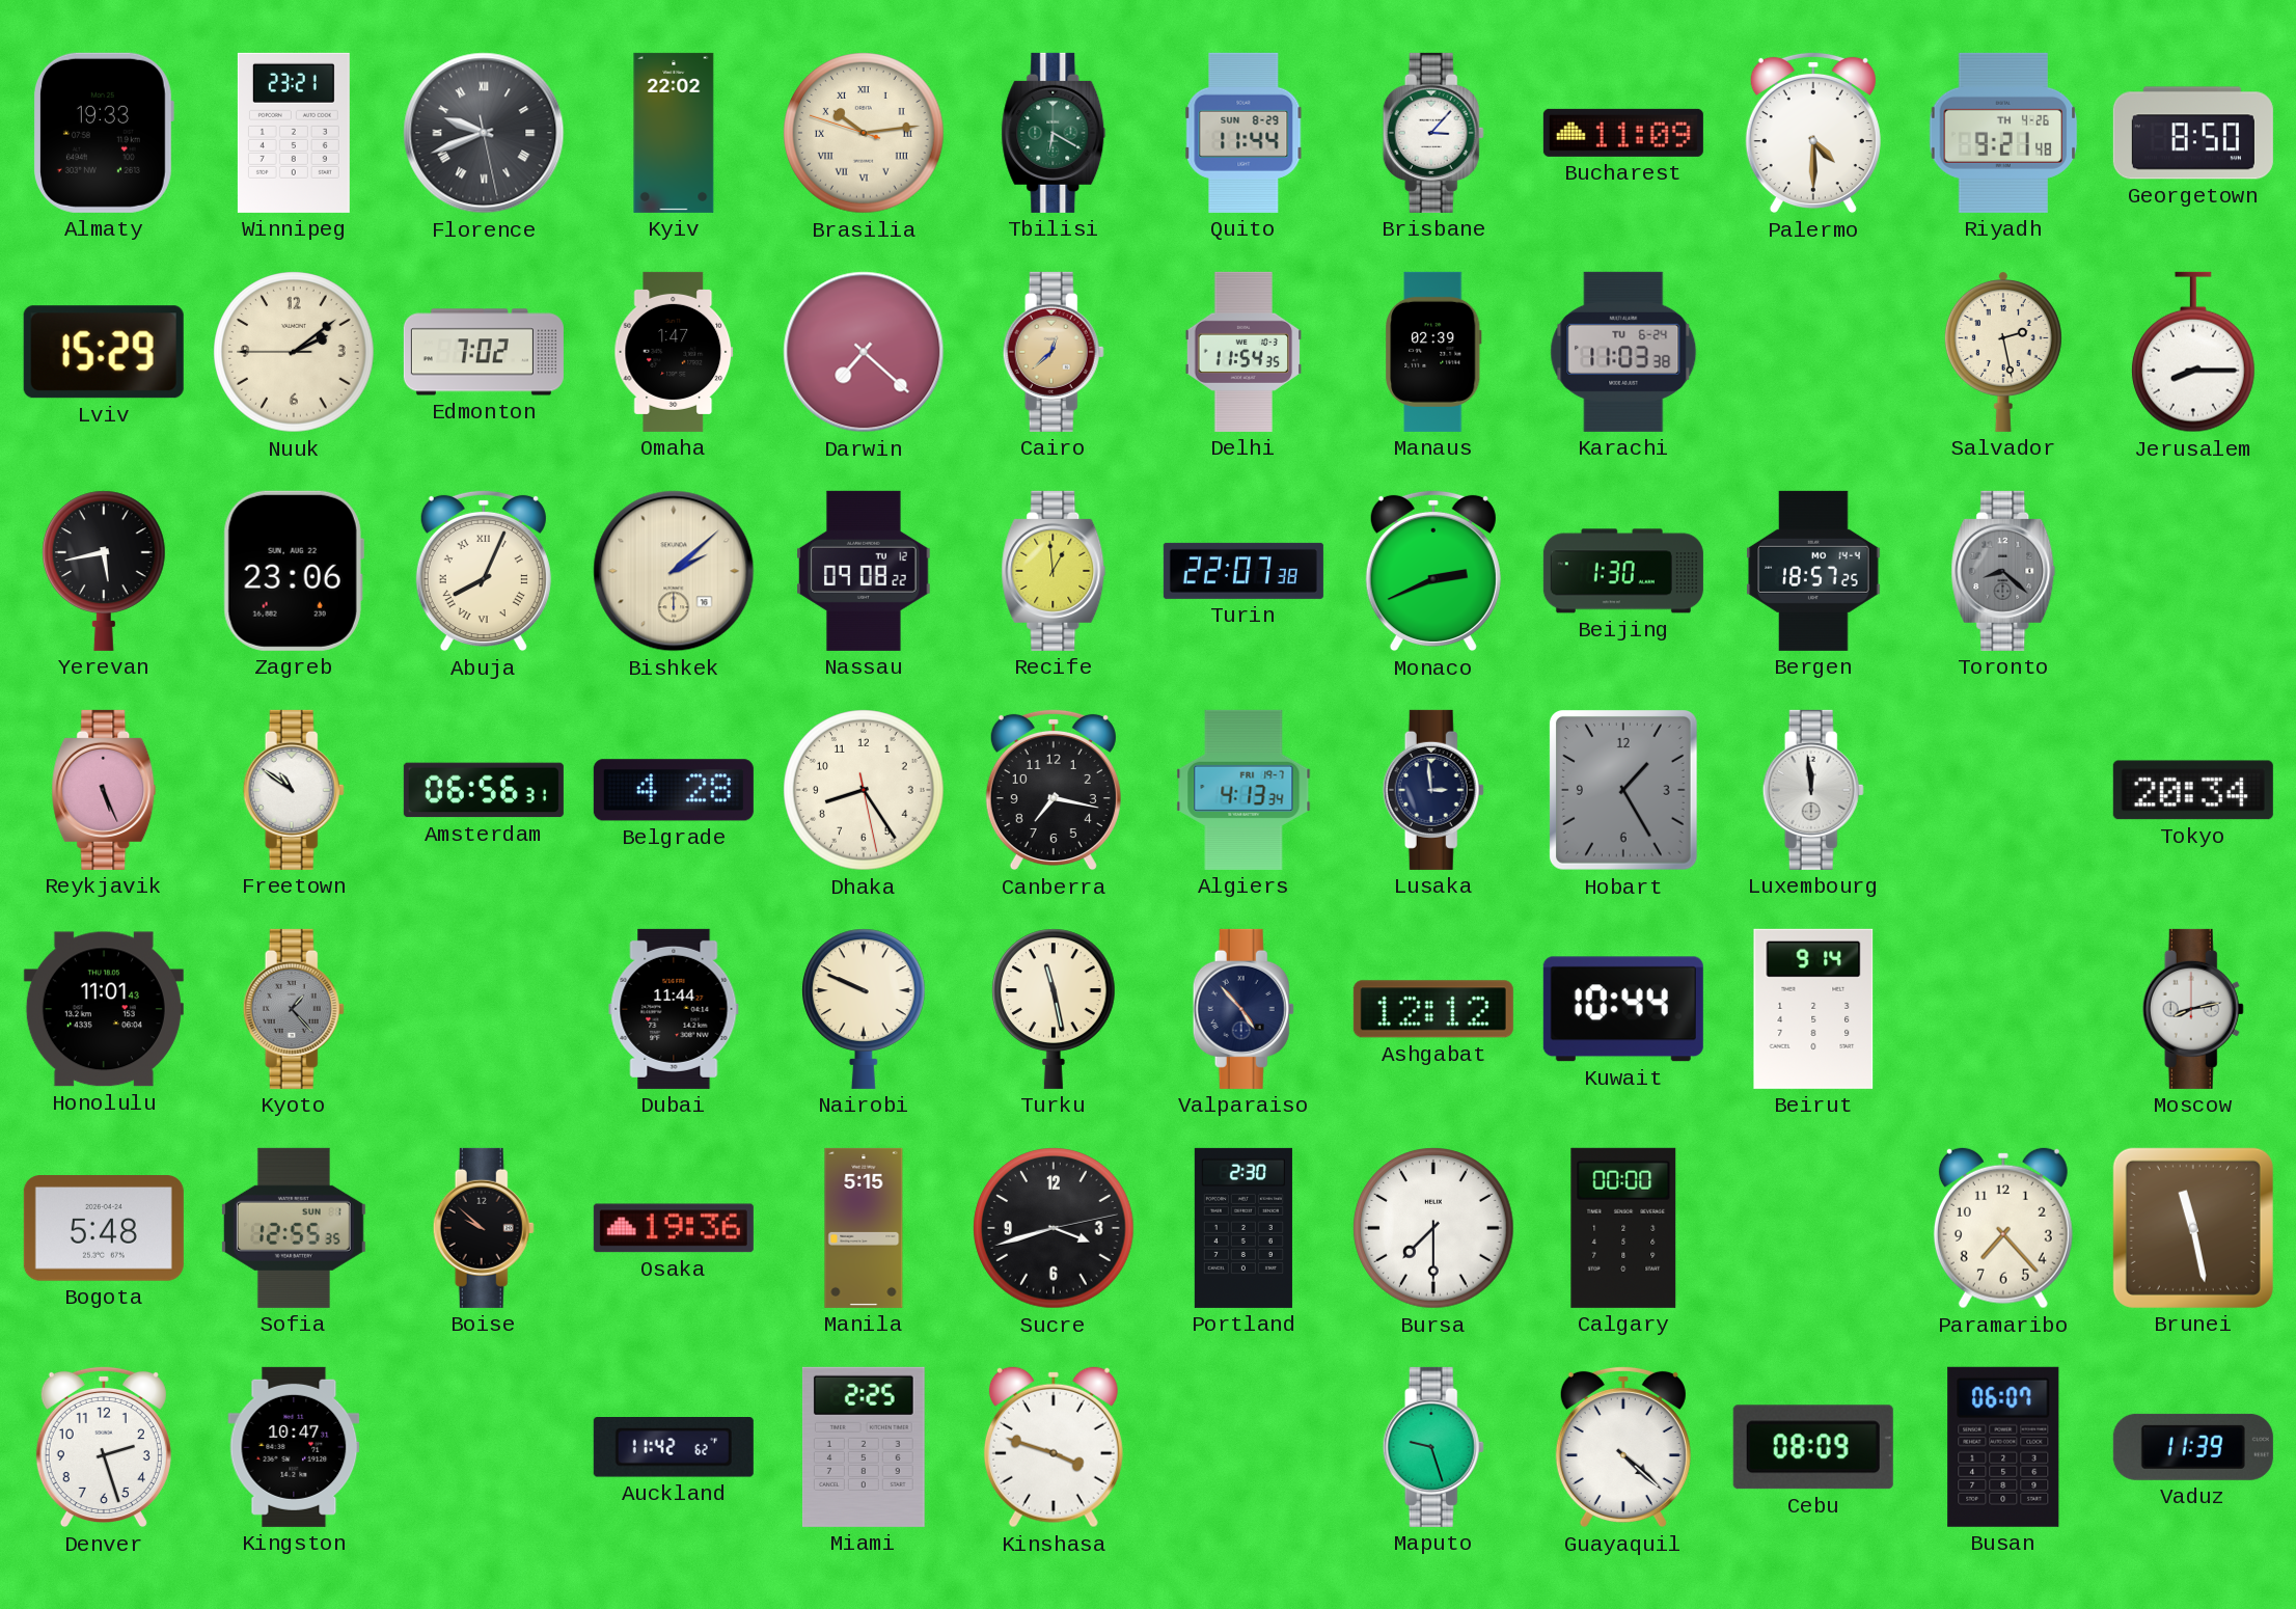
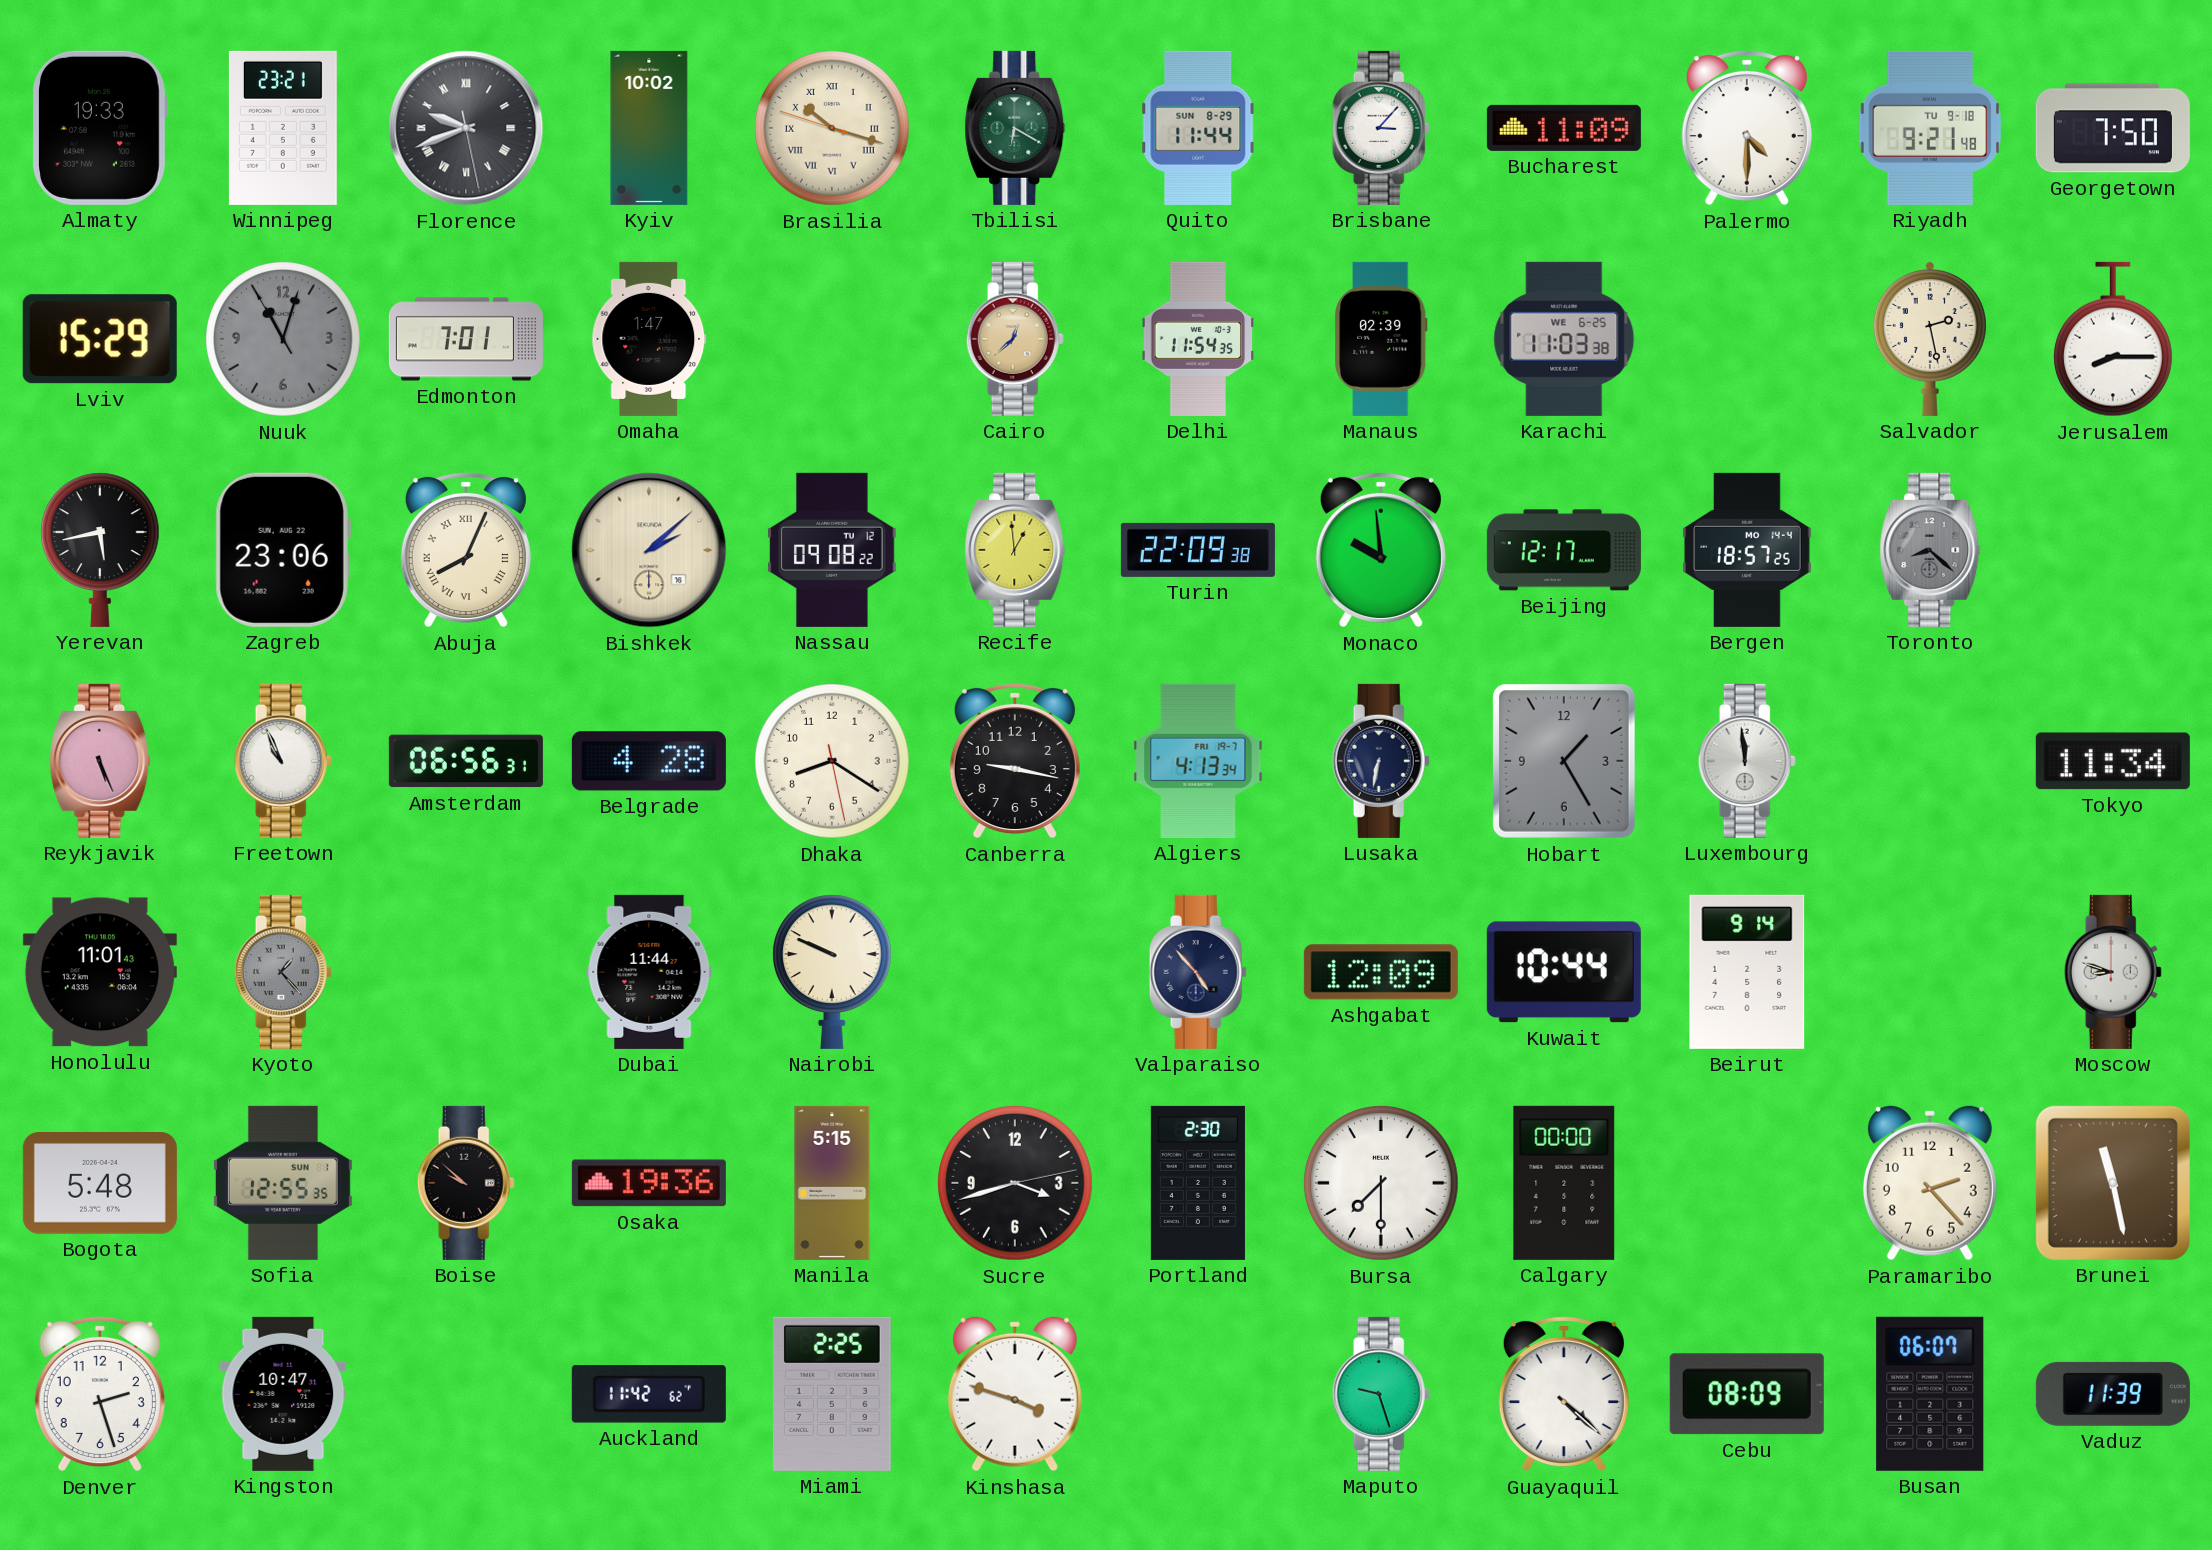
Kyiv: 22:02 -> 10:02 (649, 128)
Brasilia: 10:13 -> 10:17 (832, 128)
Riyadh date: TH 4-26 -> TU 9-18 (1930, 128)
Georgetown: 8:50 -> 7:50 (2113, 128)
Nuuk: 2:08 -> 11:02 (283, 339)
Nuuk dial: cream -> grey (283, 339)
Edmonton: 7:02 -> 7:01 (466, 339)
Darwin: 7:22 -> none (864, 352)
Karachi date: TU 6-24 -> WE 6-25 (1564, 339)
Turin: 22:07 -> 22:09 (1198, 550)
Monaco: 2:41 -> 9:59 (1381, 550)
Beijing: 1:30 -> 12:17 (1564, 550)
Freetown: 10:51 -> 10:56 (283, 761)
Dhaka: 8:24 -> 8:20 (832, 761)
Canberra: 7:17 -> 9:17 (1015, 761)
Lusaka: 2:59 -> 6:32 (1381, 761)
Tokyo: 20:34 -> 11:34 (2113, 761)
Turku: 11:28 -> none (1054, 1009)
Ashgabat: 12:12 -> 12:09 (1381, 972)
Moscow: 8:13 -> 8:48 (2113, 972)
Paramaribo: 7:23 -> 2:23 (1930, 1183)
